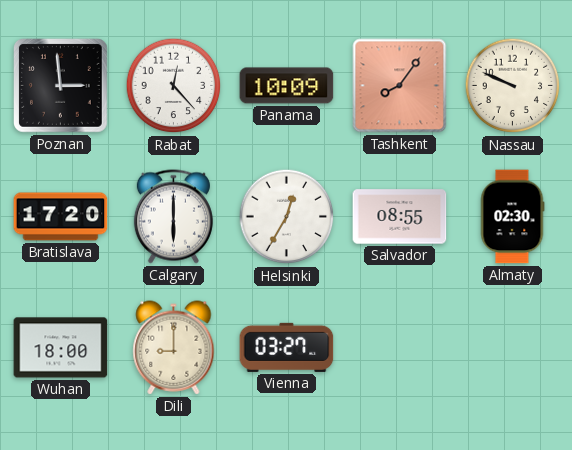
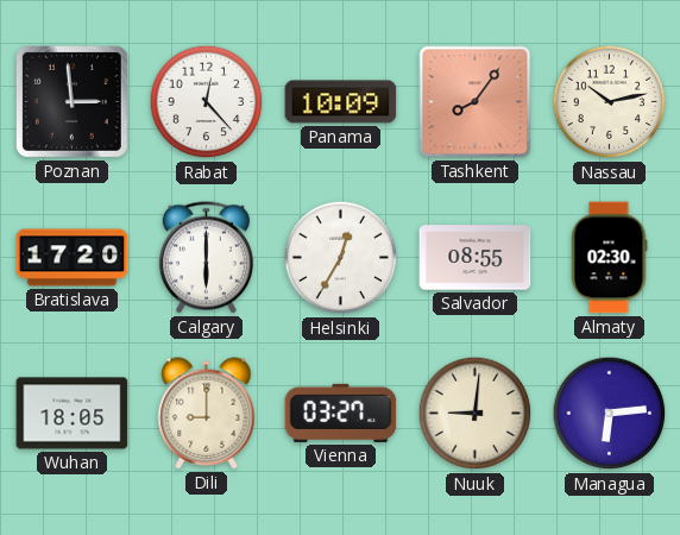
Nassau: 9:49 -> 10:13 (610, 102)
Wuhan: 18:00 -> 18:05 (73, 414)
Nuuk: none -> 9:01 (476, 414)
Managua: none -> 6:14 (610, 414)
